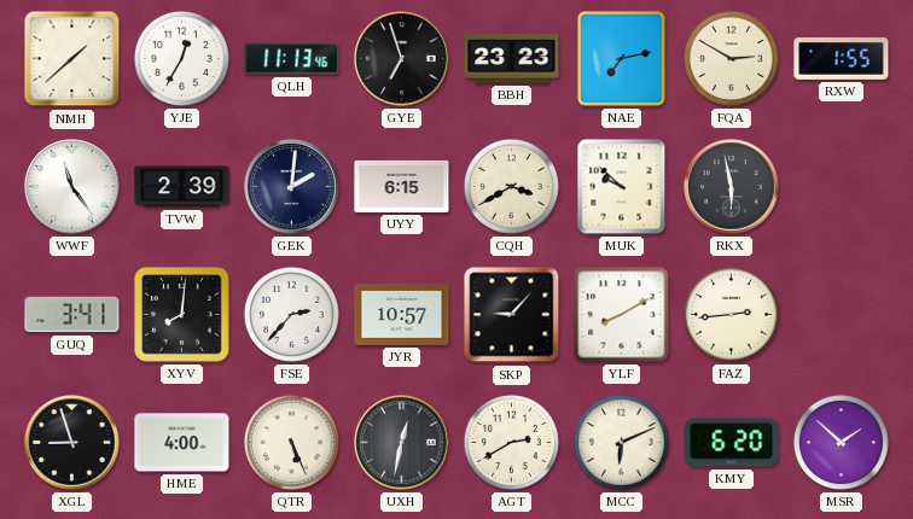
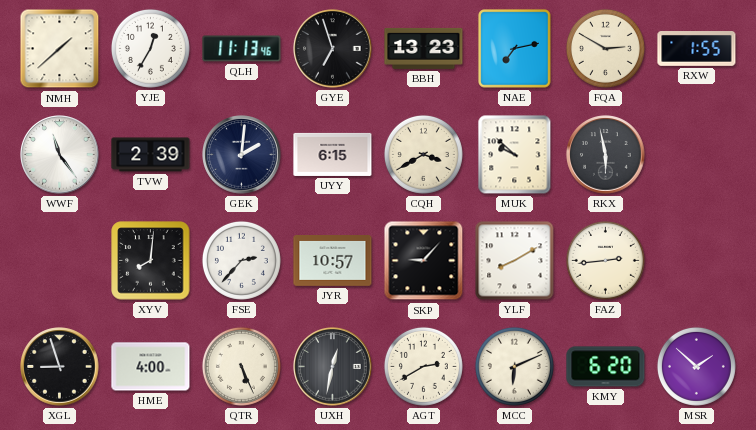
BBH: 23:23 -> 13:23 (424, 48)
GUQ: 3:41 -> none (72, 315)
